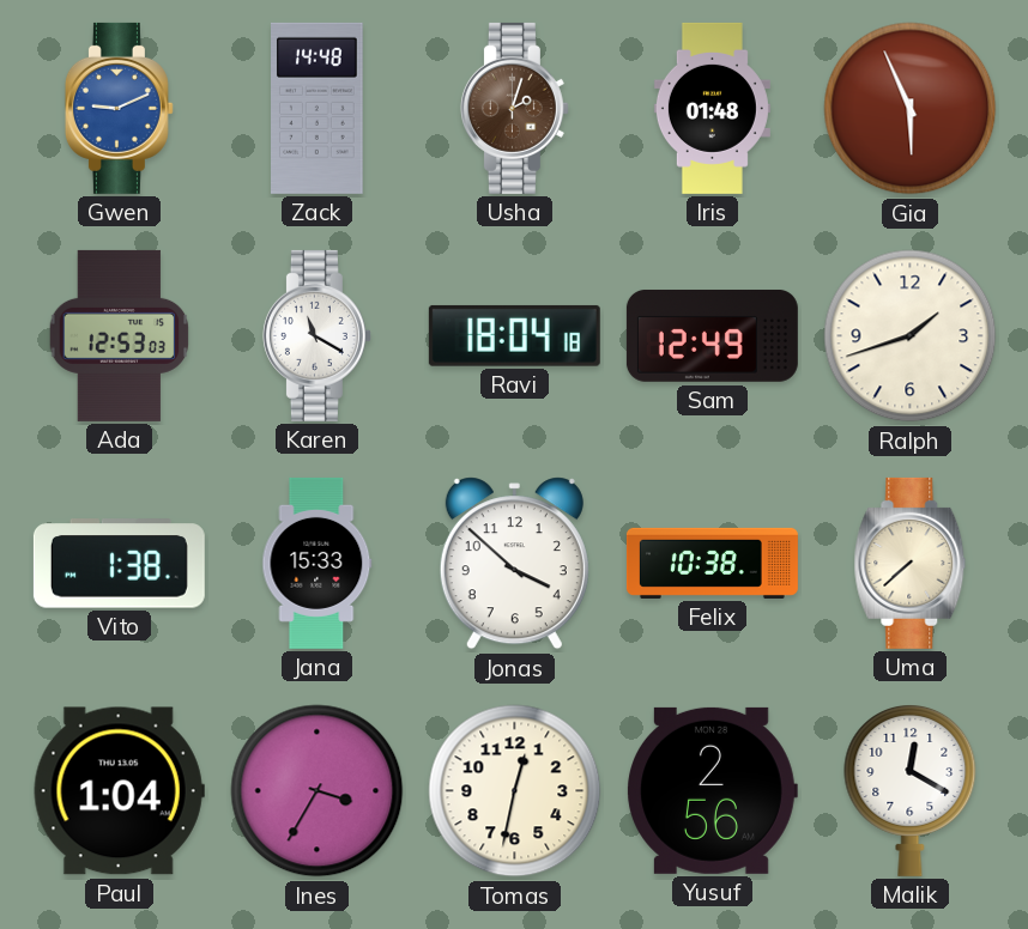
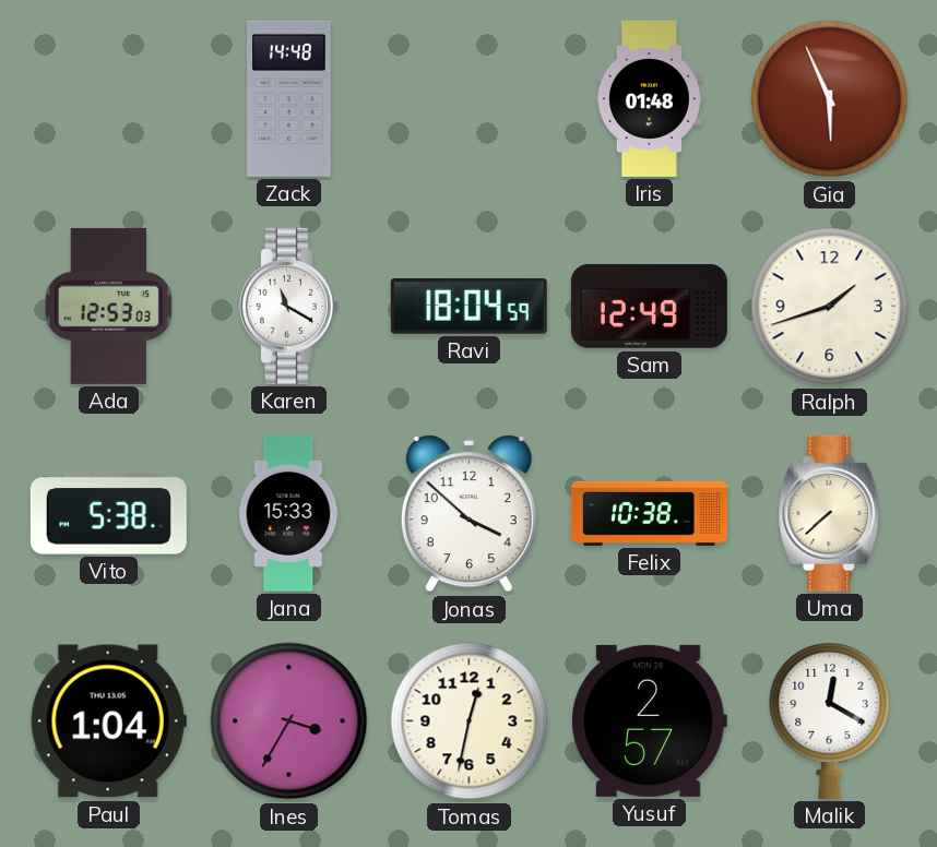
Gwen: 9:11 -> none (119, 108)
Usha: 2:03 -> none (514, 108)
Ravi: 18:04:18 -> 18:04:59 (468, 306)
Vito: 1:38 -> 5:38 (108, 514)
Yusuf: 2:56 -> 2:57 (649, 720)
